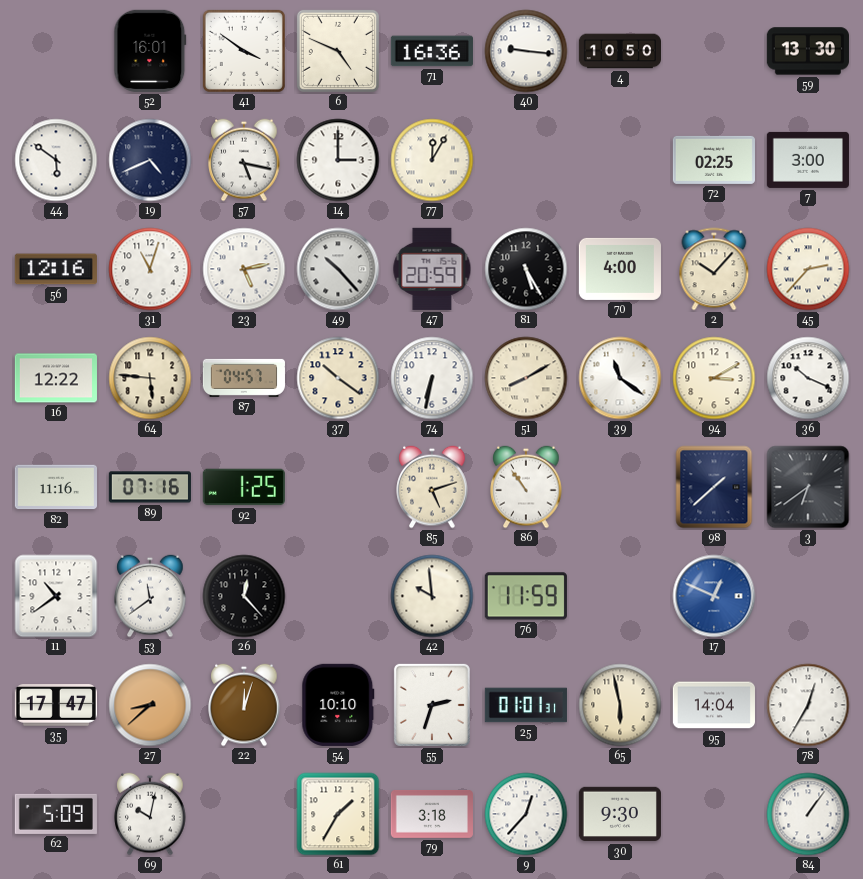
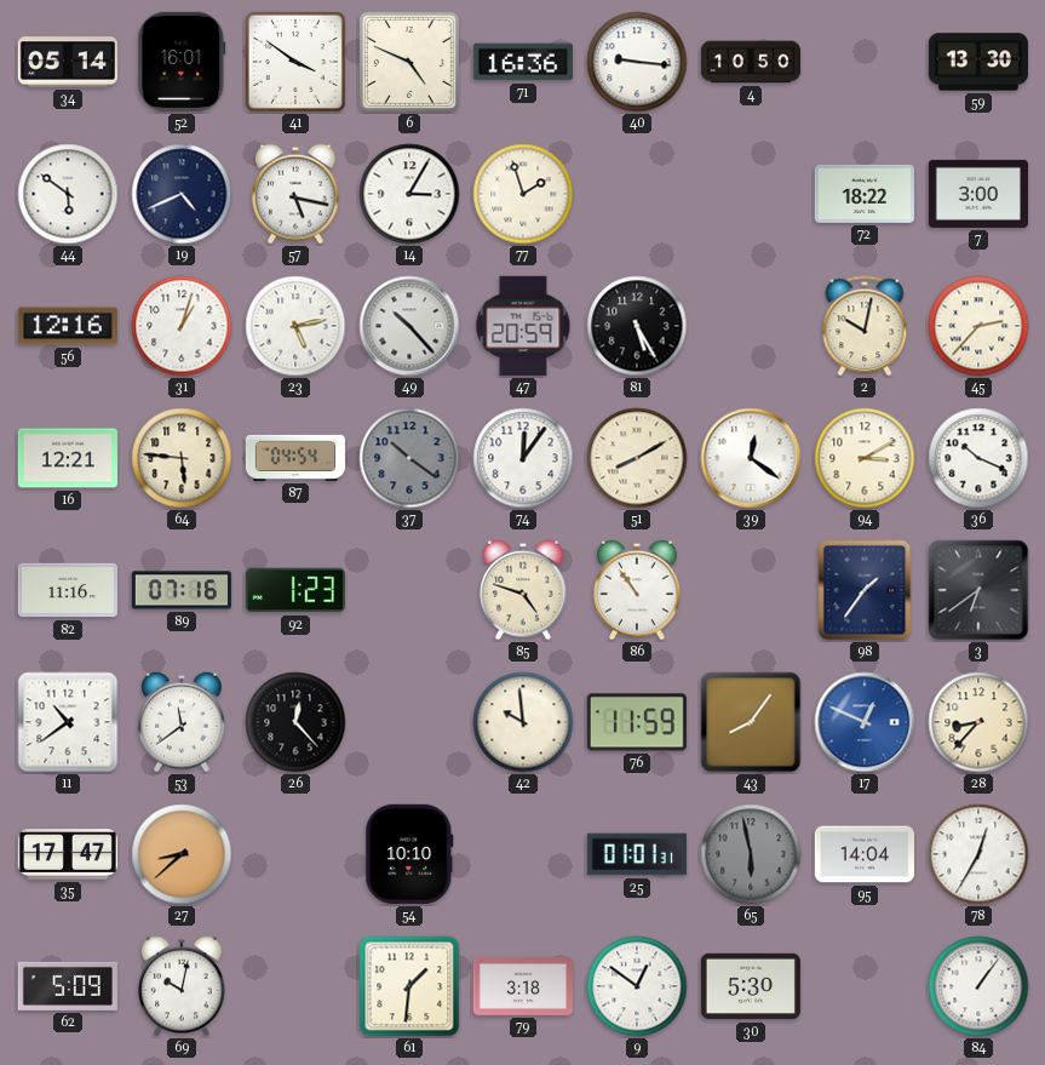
34: none -> 05:14 (68, 62)
14: 3:00 -> 3:05 (409, 194)
77: 12:05 -> 1:57 (523, 194)
72: 02:25 -> 18:22 (865, 194)
31: 11:03 -> 1:03 (182, 326)
70: 4:00 -> none (620, 269)
2: 10:07 -> 10:02 (865, 326)
16: 12:22 -> 12:21 (68, 458)
87: 04:57 -> 04:54 (295, 458)
37 dial: cream -> grey (409, 458)
74: 6:32 -> 12:06 (523, 458)
39: 11:21 -> 12:21 (751, 458)
92: 1:25 -> 1:23 (295, 590)
85: 5:12 -> 4:48 (523, 590)
98: 1:38 -> 1:36 (865, 590)
43: none -> 8:06 (751, 722)
28: none -> 8:37 (978, 722)
22: 12:03 -> none (244, 705)
55: 2:33 -> none (432, 705)
65 dial: cream -> grey (751, 854)
61: 1:35 -> 1:31 (409, 986)
9: 12:37 -> 12:51 (637, 986)
30: 9:30 -> 5:30 (751, 986)
